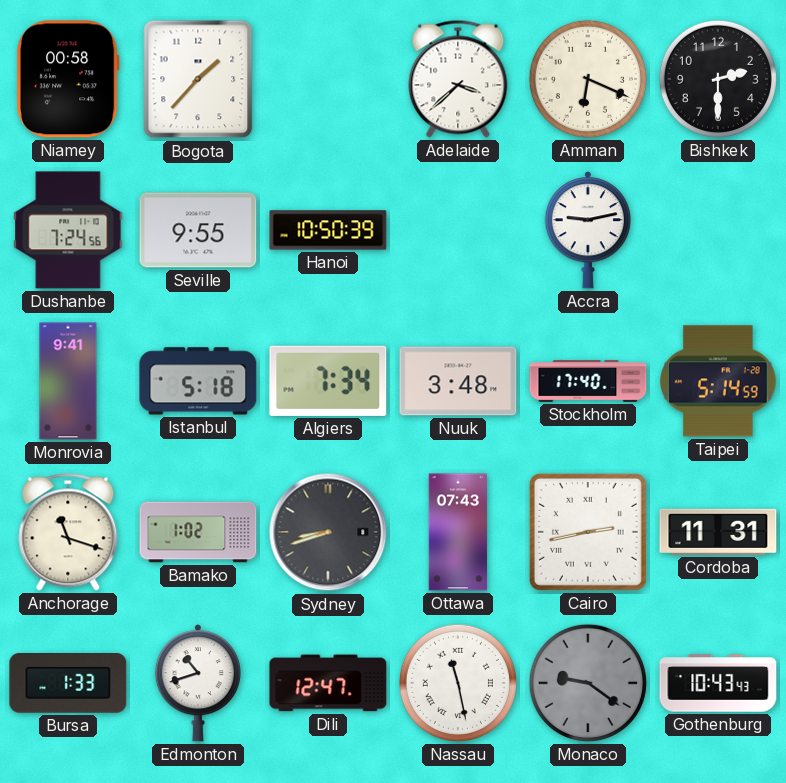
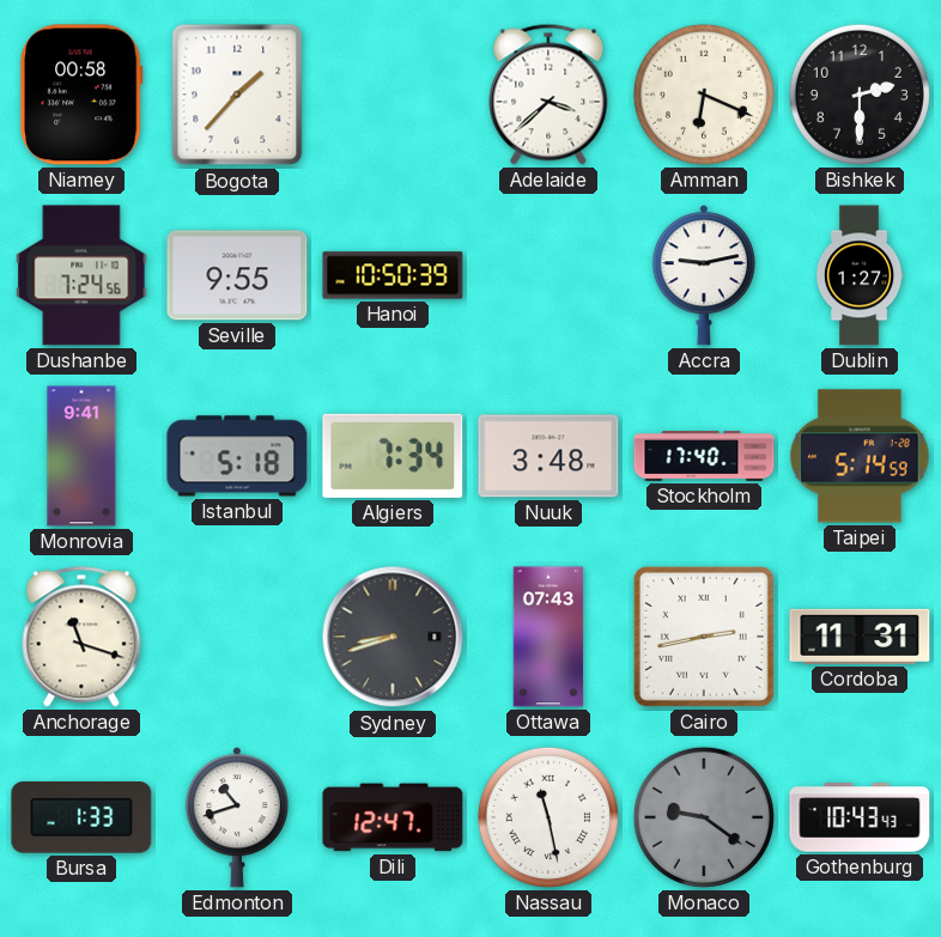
Dublin: none -> 1:27 (860, 275)
Bamako: 1:02 -> none (198, 532)
